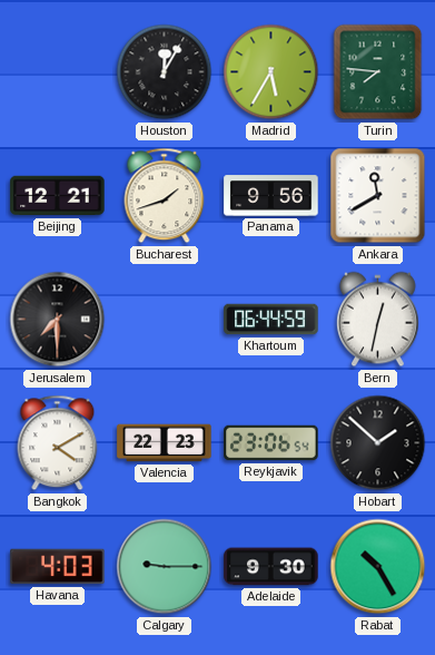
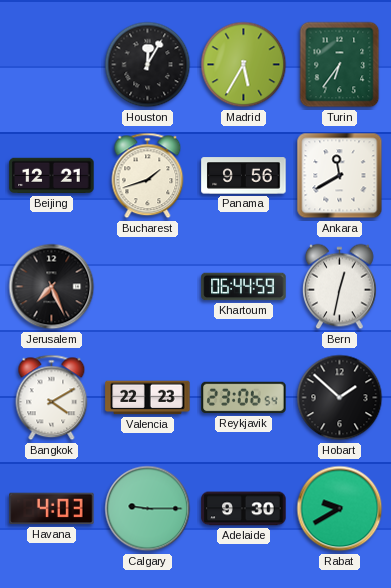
Turin: 7:46 -> 6:36 (340, 65)
Jerusalem: 7:30 -> 7:26 (52, 287)
Rabat: 10:25 -> 9:40 (340, 509)
